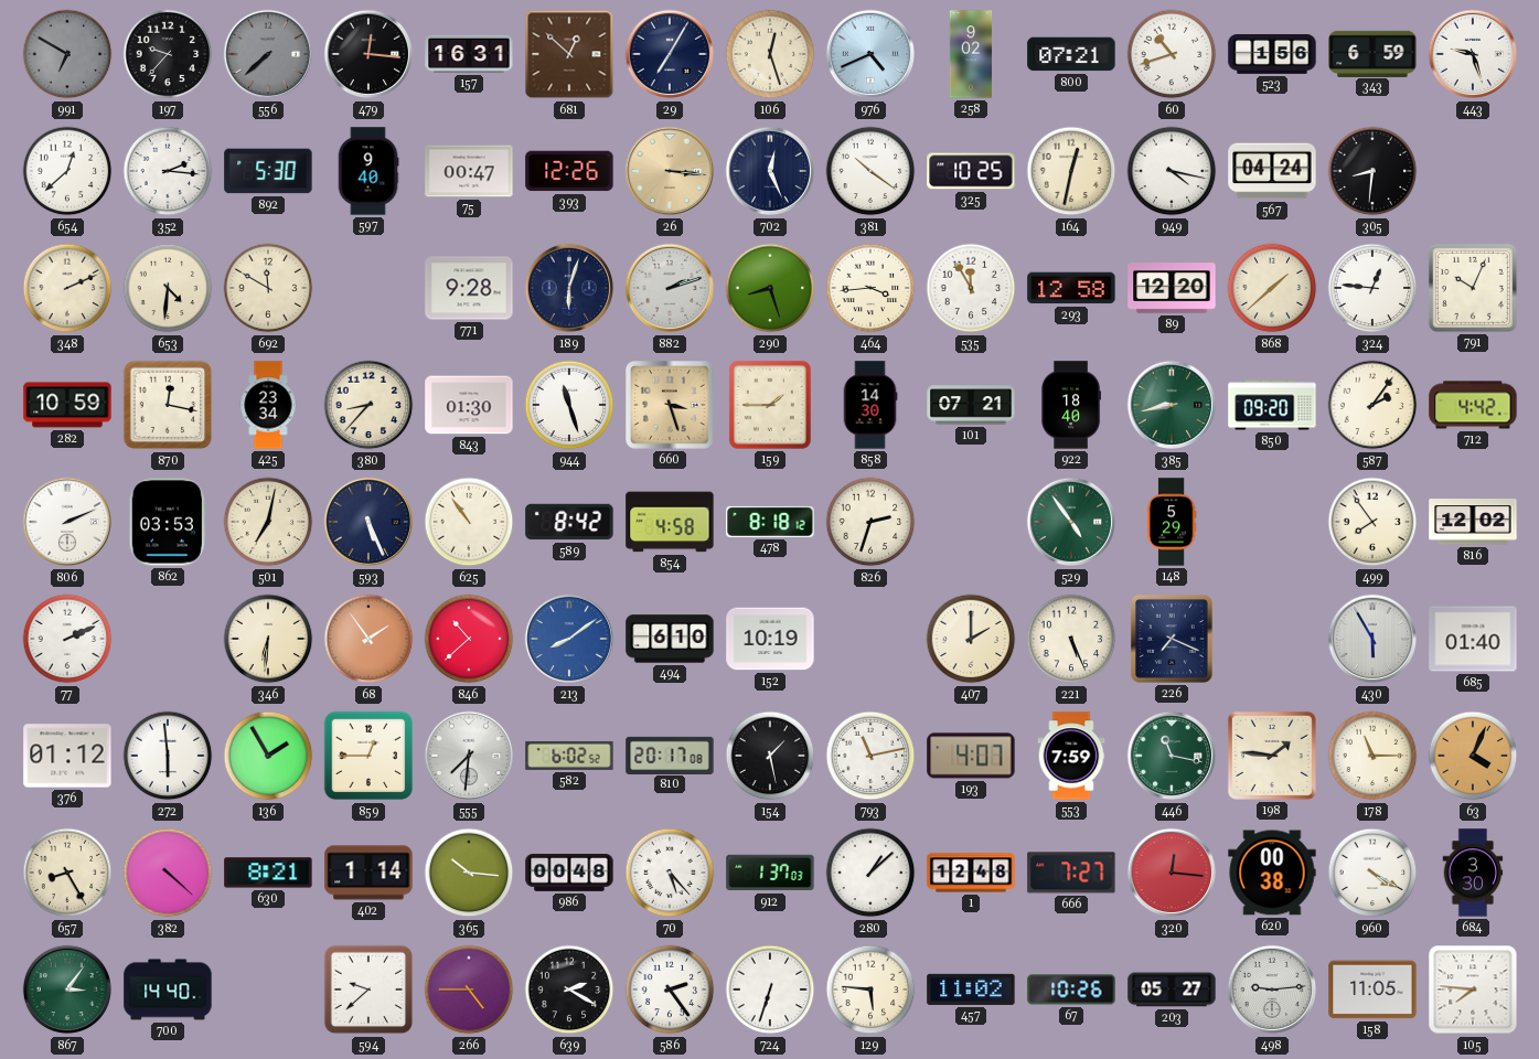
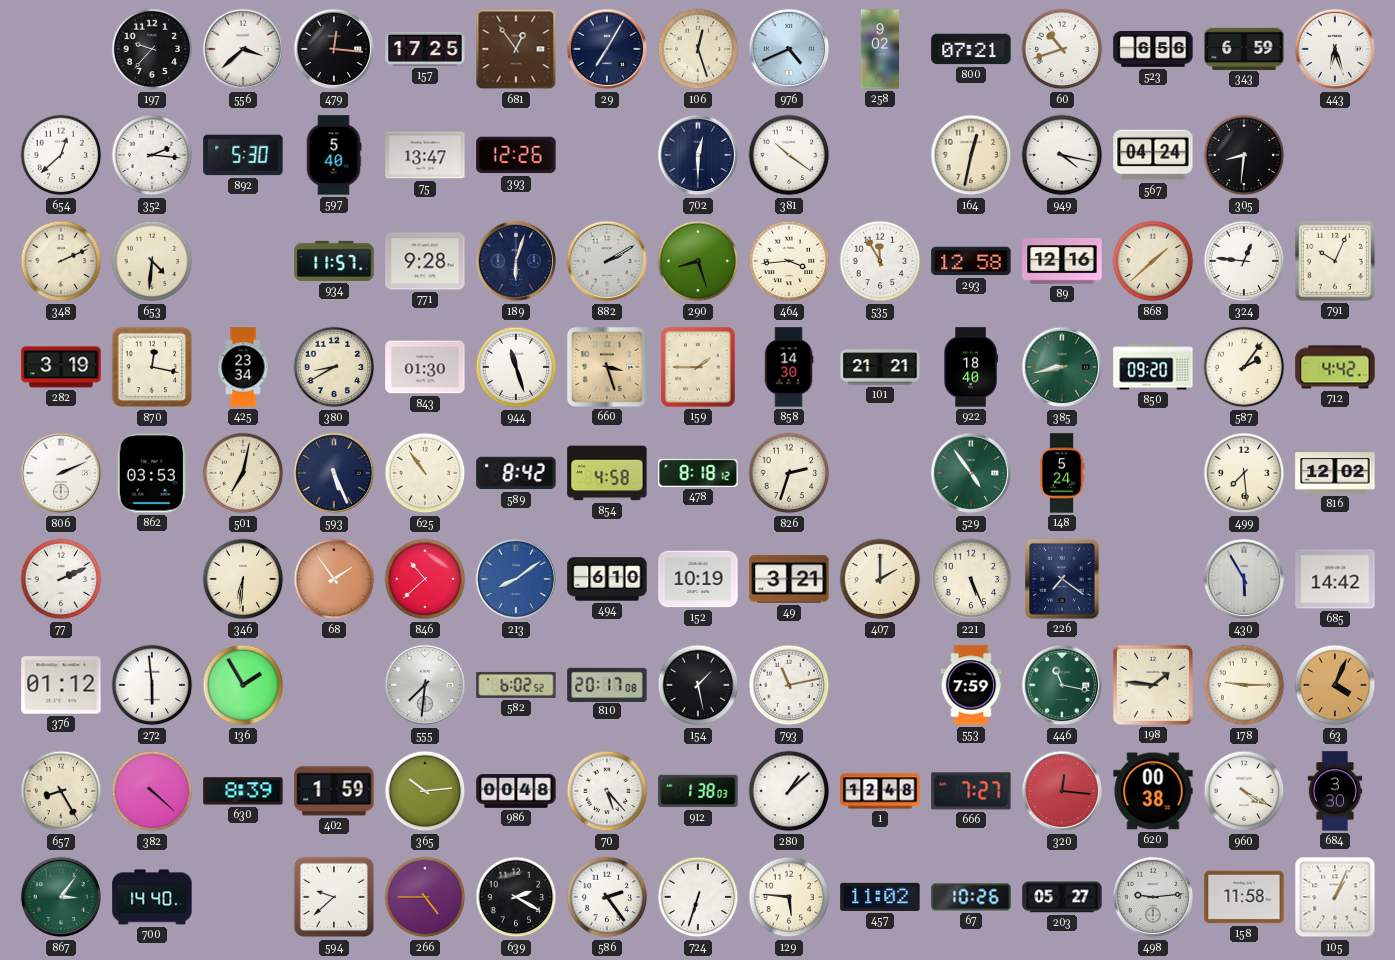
991: 6:50 -> none (67, 54)
556: 7:38 -> 3:38 (243, 49)
556 dial: grey -> white (243, 49)
157: 16:31 -> 17:25 (425, 49)
681: 12:52 -> 12:54 (516, 49)
523: 1:56 -> 6:56 (1153, 50)
443: 9:27 -> 6:27 (1335, 49)
597: 9:40 -> 5:40 (334, 155)
75: 00:47 -> 13:47 (425, 155)
26: 3:16 -> none (670, 171)
702: 12:26 -> 12:30 (698, 155)
325: 10:25 -> none (971, 171)
692: 11:50 -> none (268, 288)
934: none -> 11:57 (334, 261)
882: 2:12 -> 2:10 (607, 261)
89: 12:20 -> 12:16 (1062, 261)
282: 10:59 -> 3:19 (61, 367)
380: 8:37 -> 8:40 (334, 367)
101: 07:21 -> 21:21 (880, 367)
148: 5:29 -> 5:24 (1062, 473)
499: 7:54 -> 7:29 (1244, 473)
49: none -> 3:21 (789, 579)
226: 7:19 -> 7:21 (1063, 580)
685: 01:40 -> 14:42 (1335, 579)
859: 12:45 -> none (368, 756)
193: 4:07 -> none (971, 756)
178: 11:15 -> 9:15 (1244, 685)
630: 8:21 -> 8:39 (243, 791)
402: 1:14 -> 1:59 (334, 791)
365: 10:16 -> 10:14 (425, 791)
912: 1:37 -> 1:38 (698, 791)
158: 11:05 -> 11:58 (1244, 897)
105: 7:46 -> 1:04 (1335, 897)
